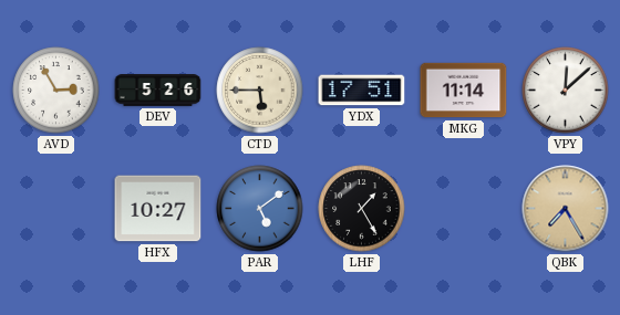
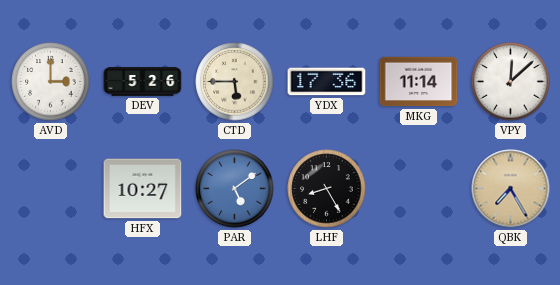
AVD: 2:55 -> 3:00 (51, 82)
YDX: 17:51 -> 17:36 (327, 82)
LHF: 1:25 -> 8:25 (327, 189)
